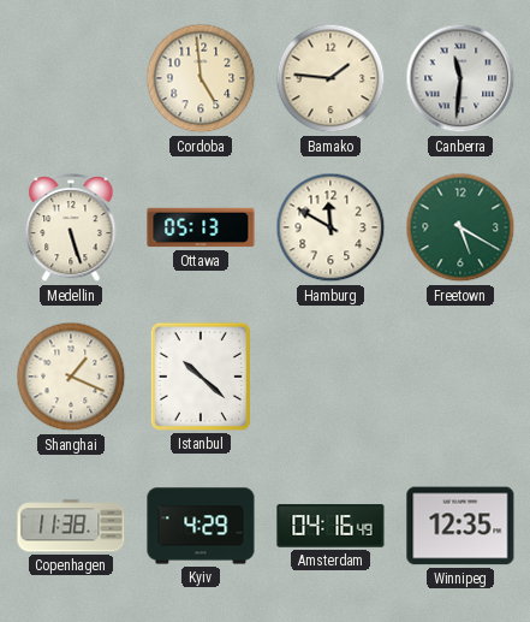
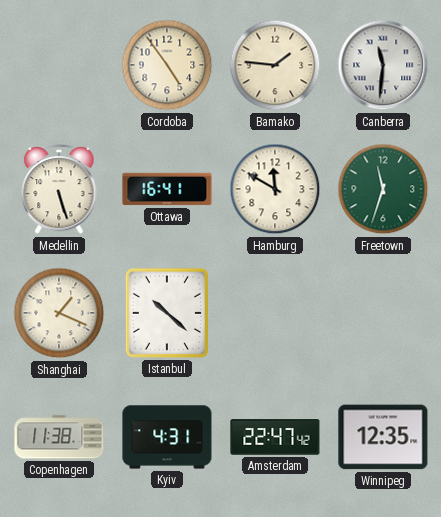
Cordoba: 4:59 -> 4:54 (167, 65)
Ottawa: 05:13 -> 16:41 (167, 189)
Freetown: 5:20 -> 11:33 (383, 189)
Kyiv: 4:29 -> 4:31 (167, 437)
Amsterdam: 04:16 -> 22:47 (275, 437)
